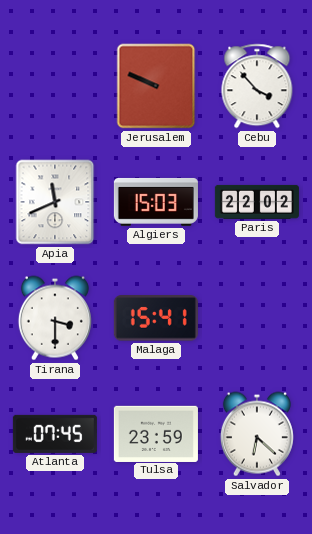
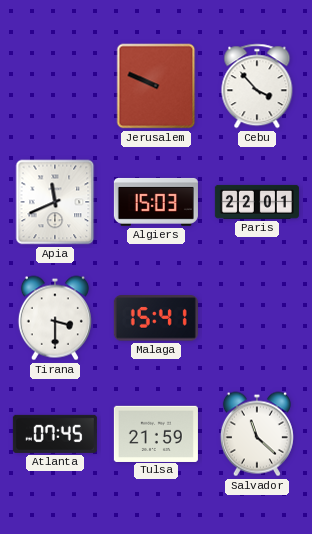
Paris: 22:02 -> 22:01 (257, 202)
Tulsa: 23:59 -> 21:59 (156, 433)
Salvador: 6:22 -> 11:22 (257, 434)
